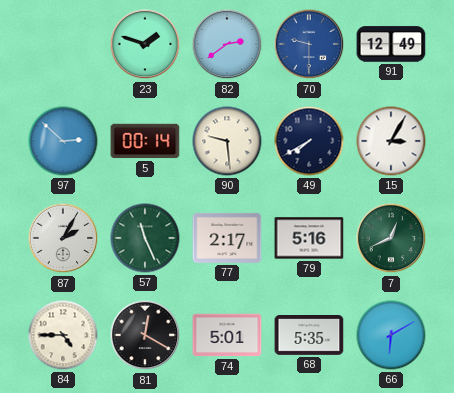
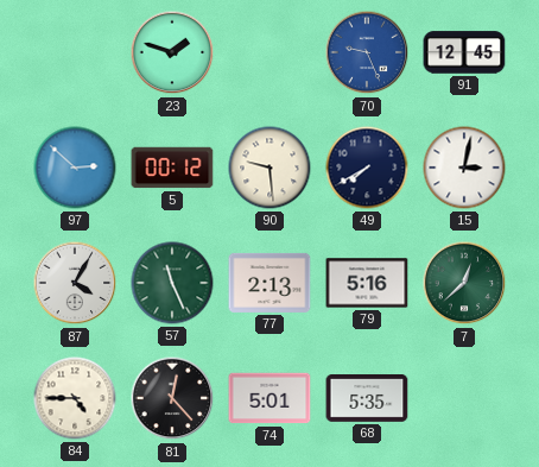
82: 2:39 -> none (227, 44)
70: 9:30 -> 9:26 (367, 52)
91: 12:49 -> 12:45 (464, 52)
5: 00:14 -> 00:12 (172, 168)
15: 3:05 -> 3:02 (464, 168)
87: 2:05 -> 4:05 (75, 283)
77: 2:17 -> 2:13 (269, 283)
7: 12:41 -> 12:38 (464, 283)
81: 12:20 -> 12:23 (172, 398)
66: 6:10 -> none (391, 335)
